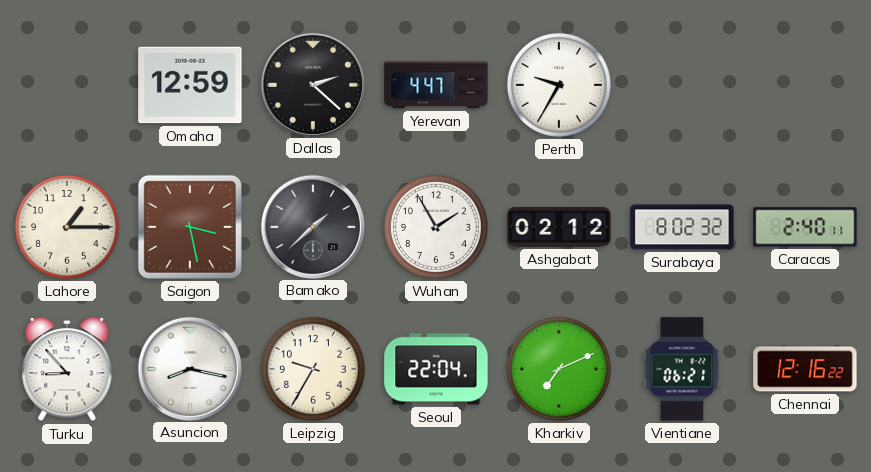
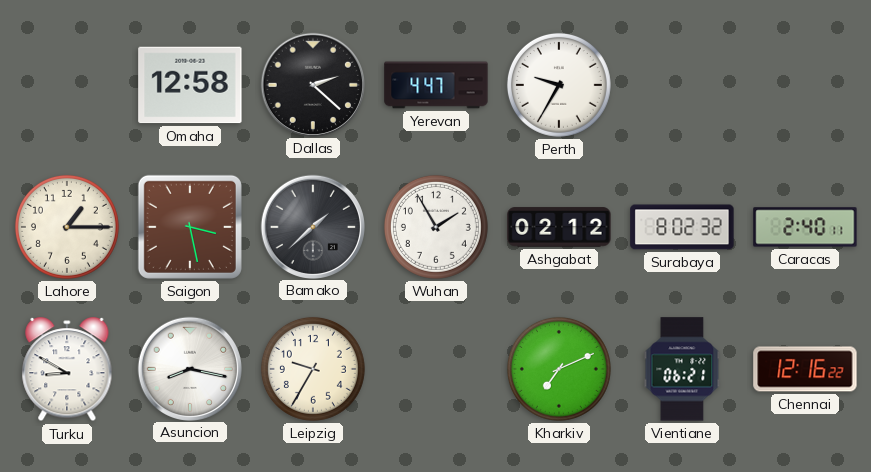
Omaha: 12:59 -> 12:58 (190, 85)
Turku: 8:53 -> 8:50 (67, 370)
Seoul: 22:04 -> none (436, 369)
